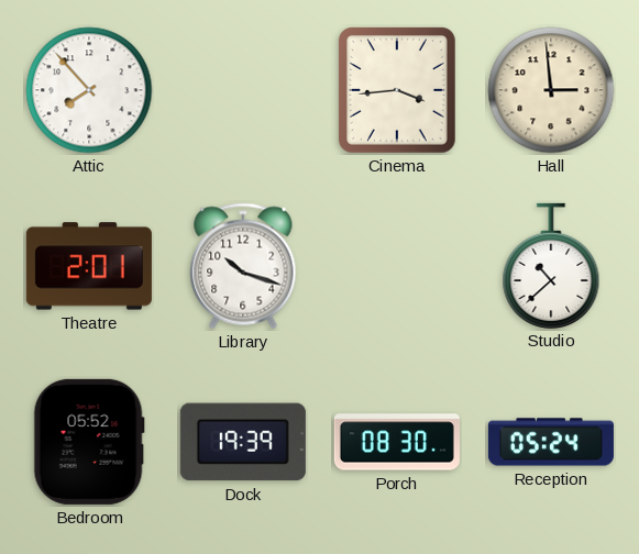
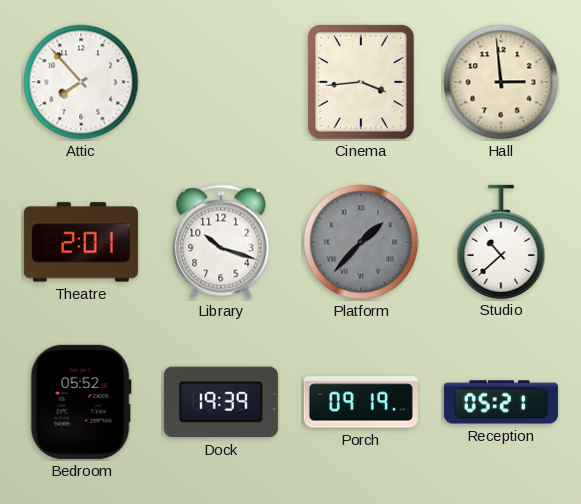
Platform: none -> 1:37 (361, 242)
Porch: 08:30 -> 09:19 (361, 402)
Reception: 05:24 -> 05:21 (501, 402)
